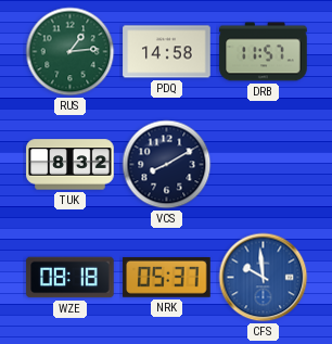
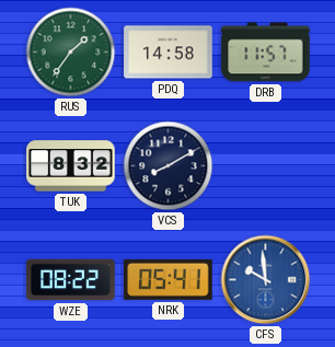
RUS: 1:14 -> 1:36 (71, 53)
WZE: 08:18 -> 08:22 (71, 280)
NRK: 05:37 -> 05:41 (169, 279)
